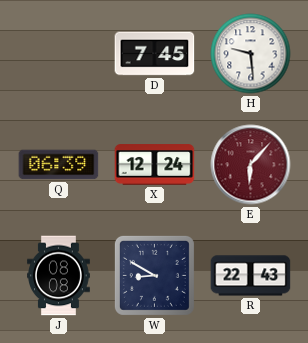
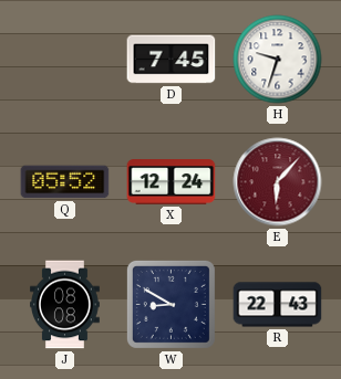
H: 9:29 -> 9:33 (278, 60)
Q: 06:39 -> 05:52 (65, 182)
